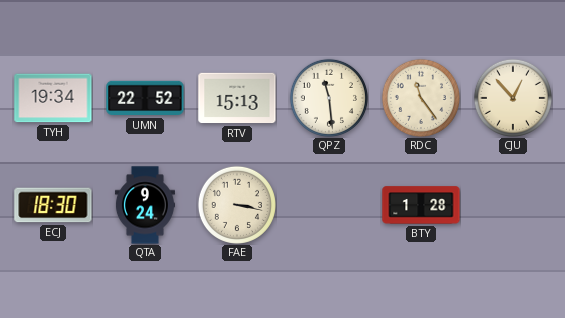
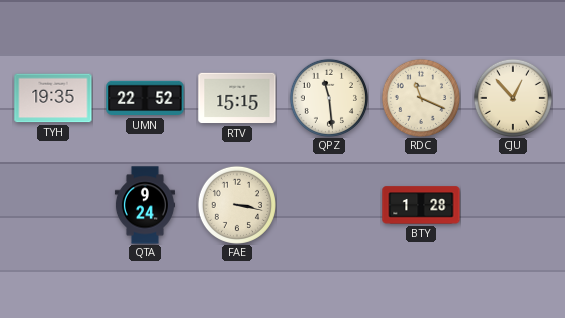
TYH: 19:34 -> 19:35 (53, 98)
RTV: 15:13 -> 15:15 (237, 98)
RDC: 11:24 -> 11:19 (421, 98)
ECJ: 18:30 -> none (53, 205)
